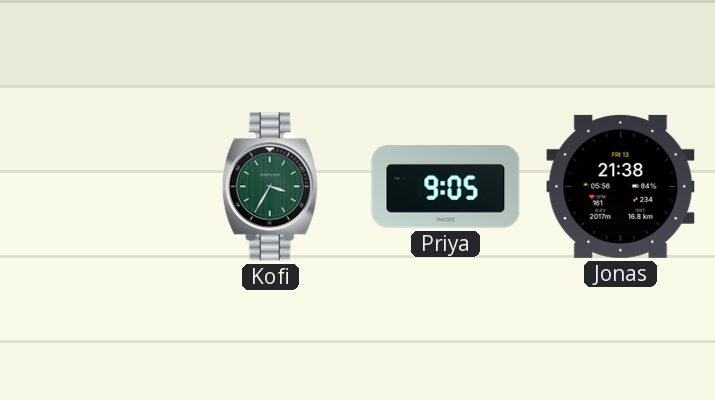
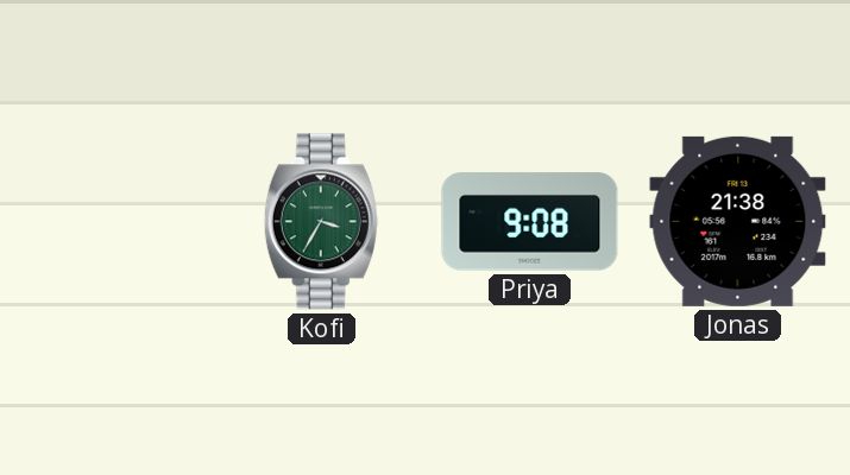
Priya: 9:05 -> 9:08 (530, 222)
